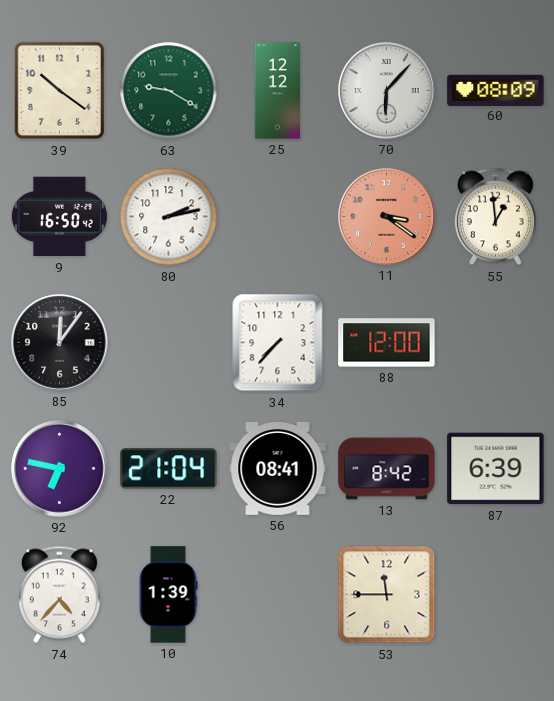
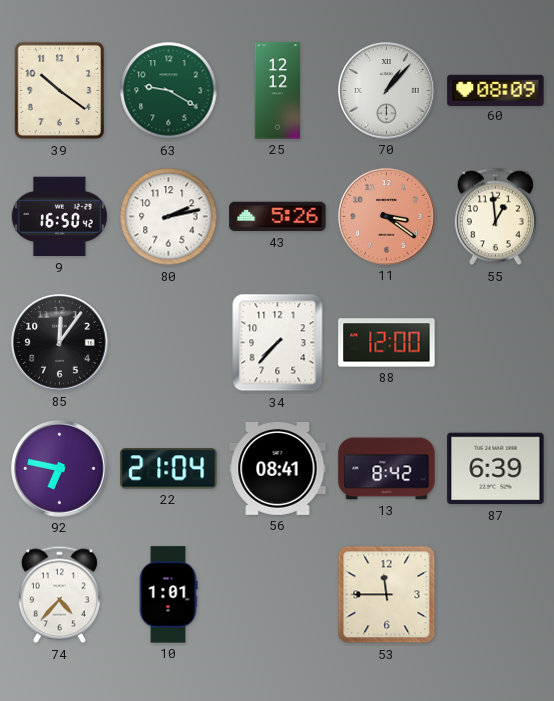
70: 6:07 -> 1:07 (387, 91)
43: none -> 5:26 (278, 217)
10: 1:39 -> 1:01 (168, 595)
